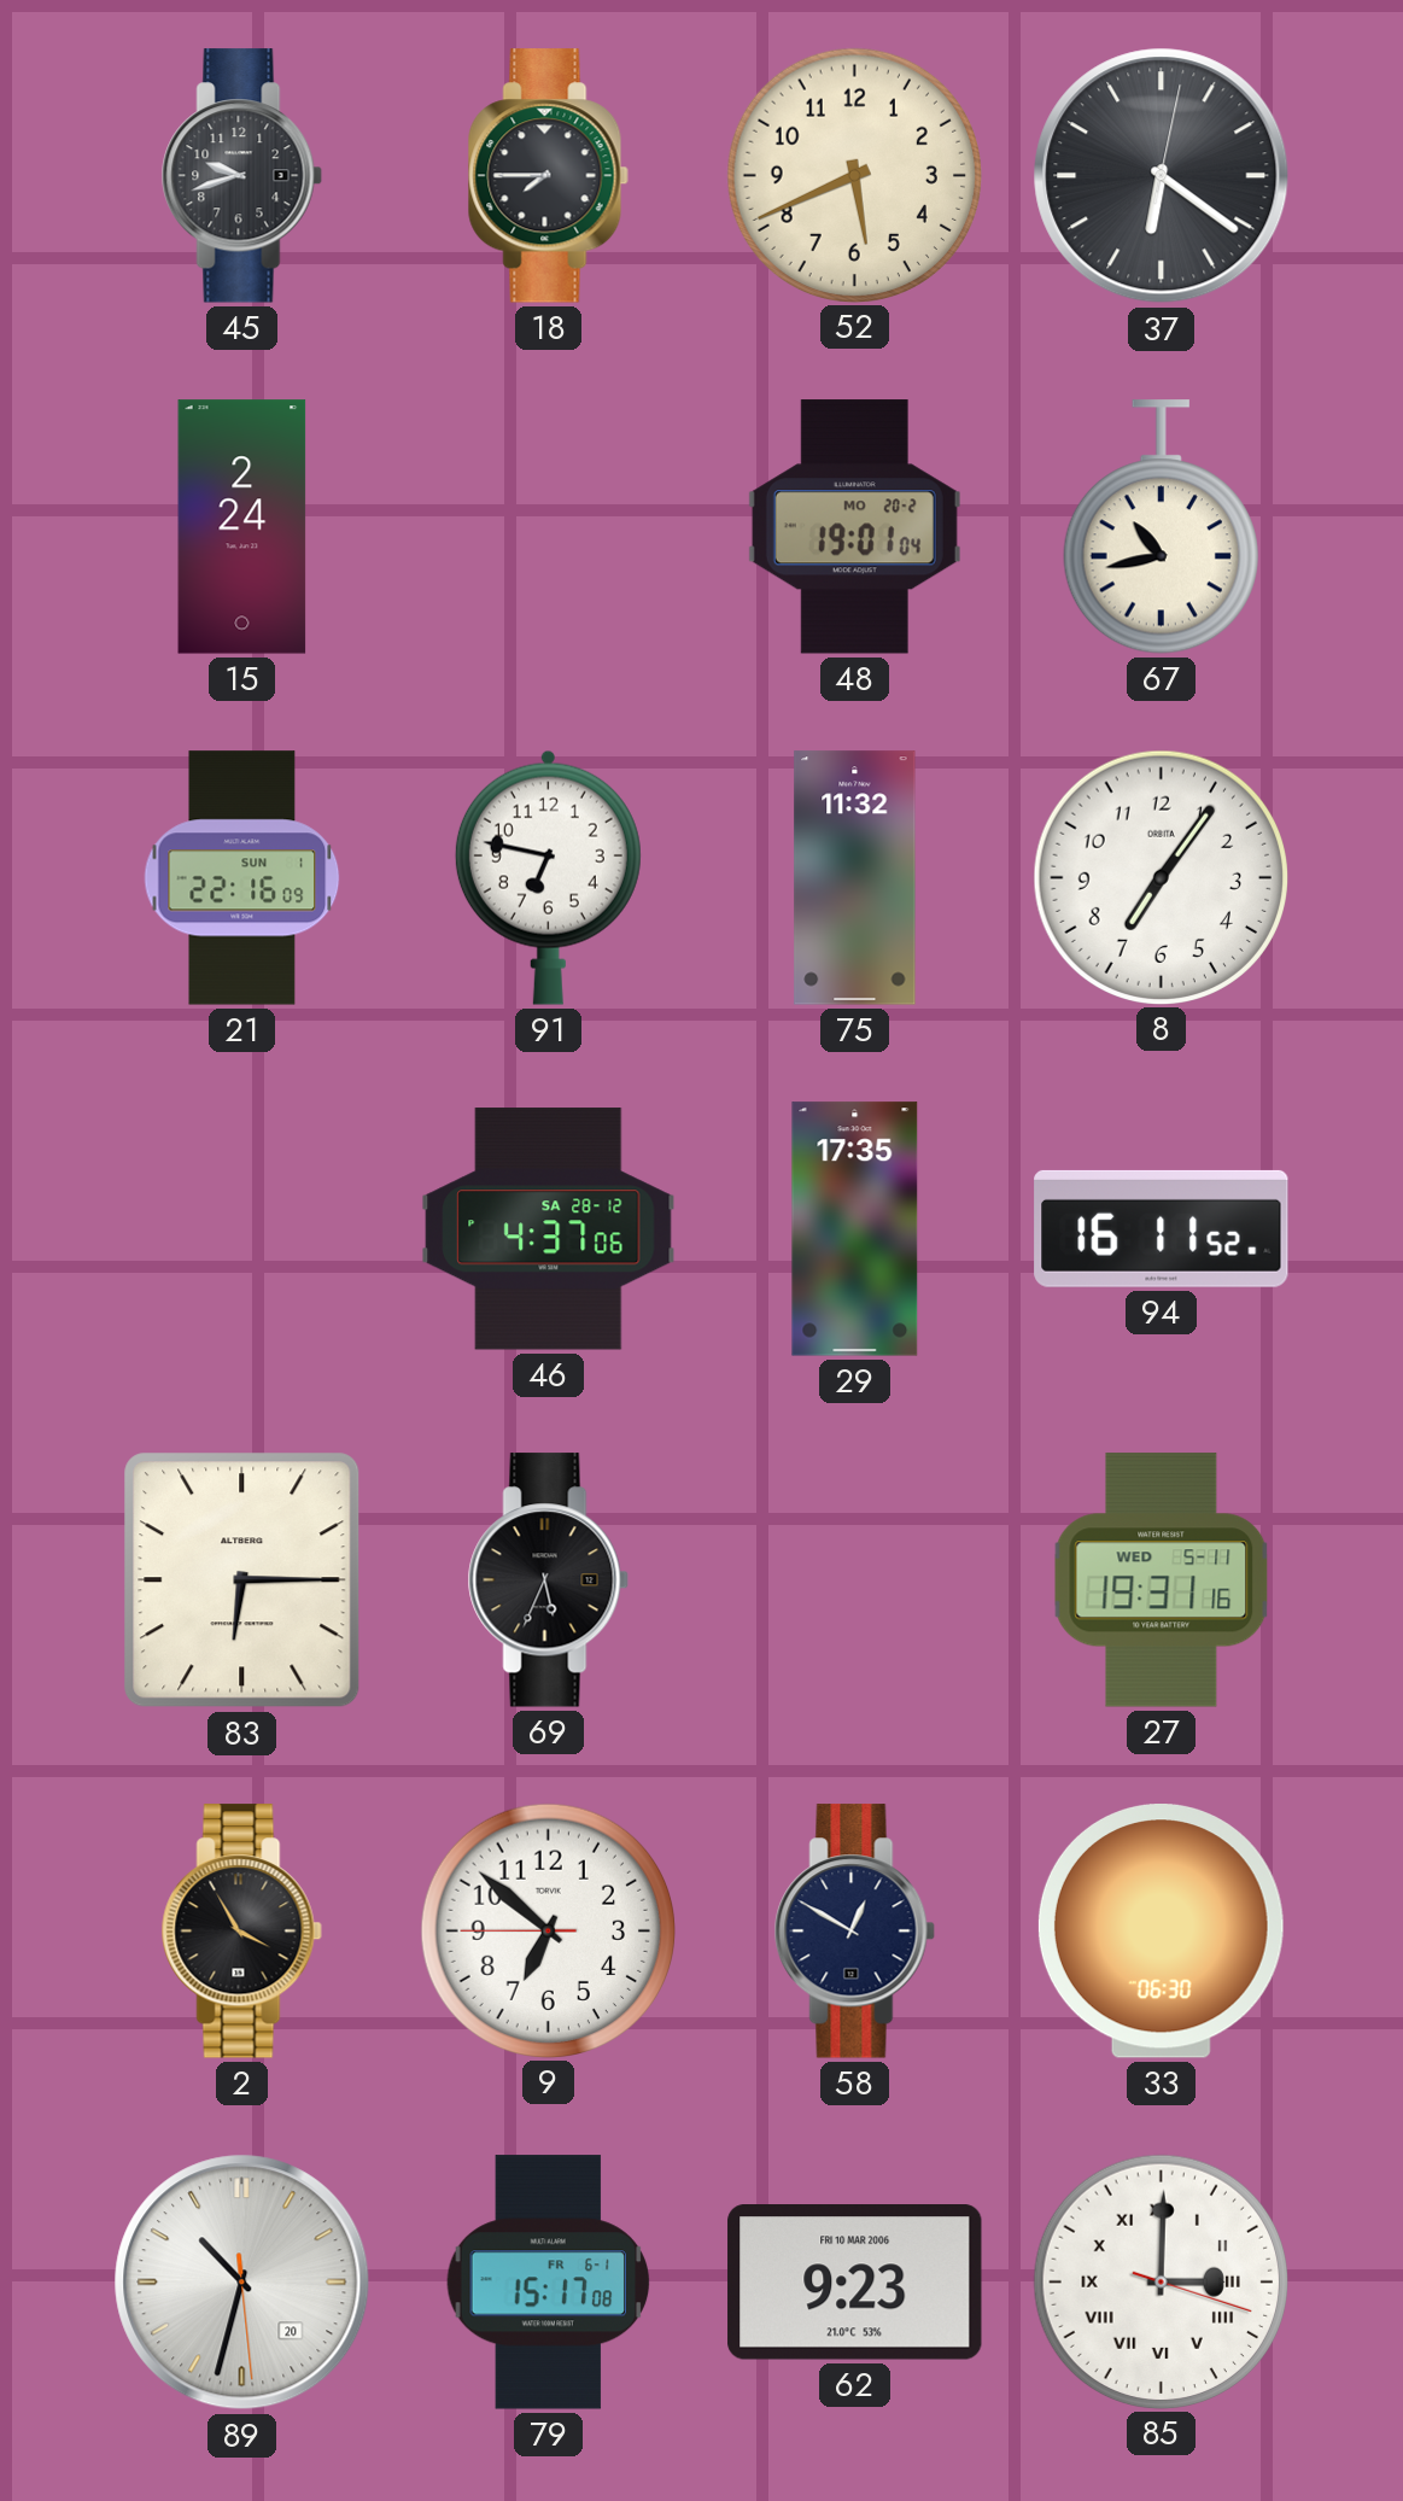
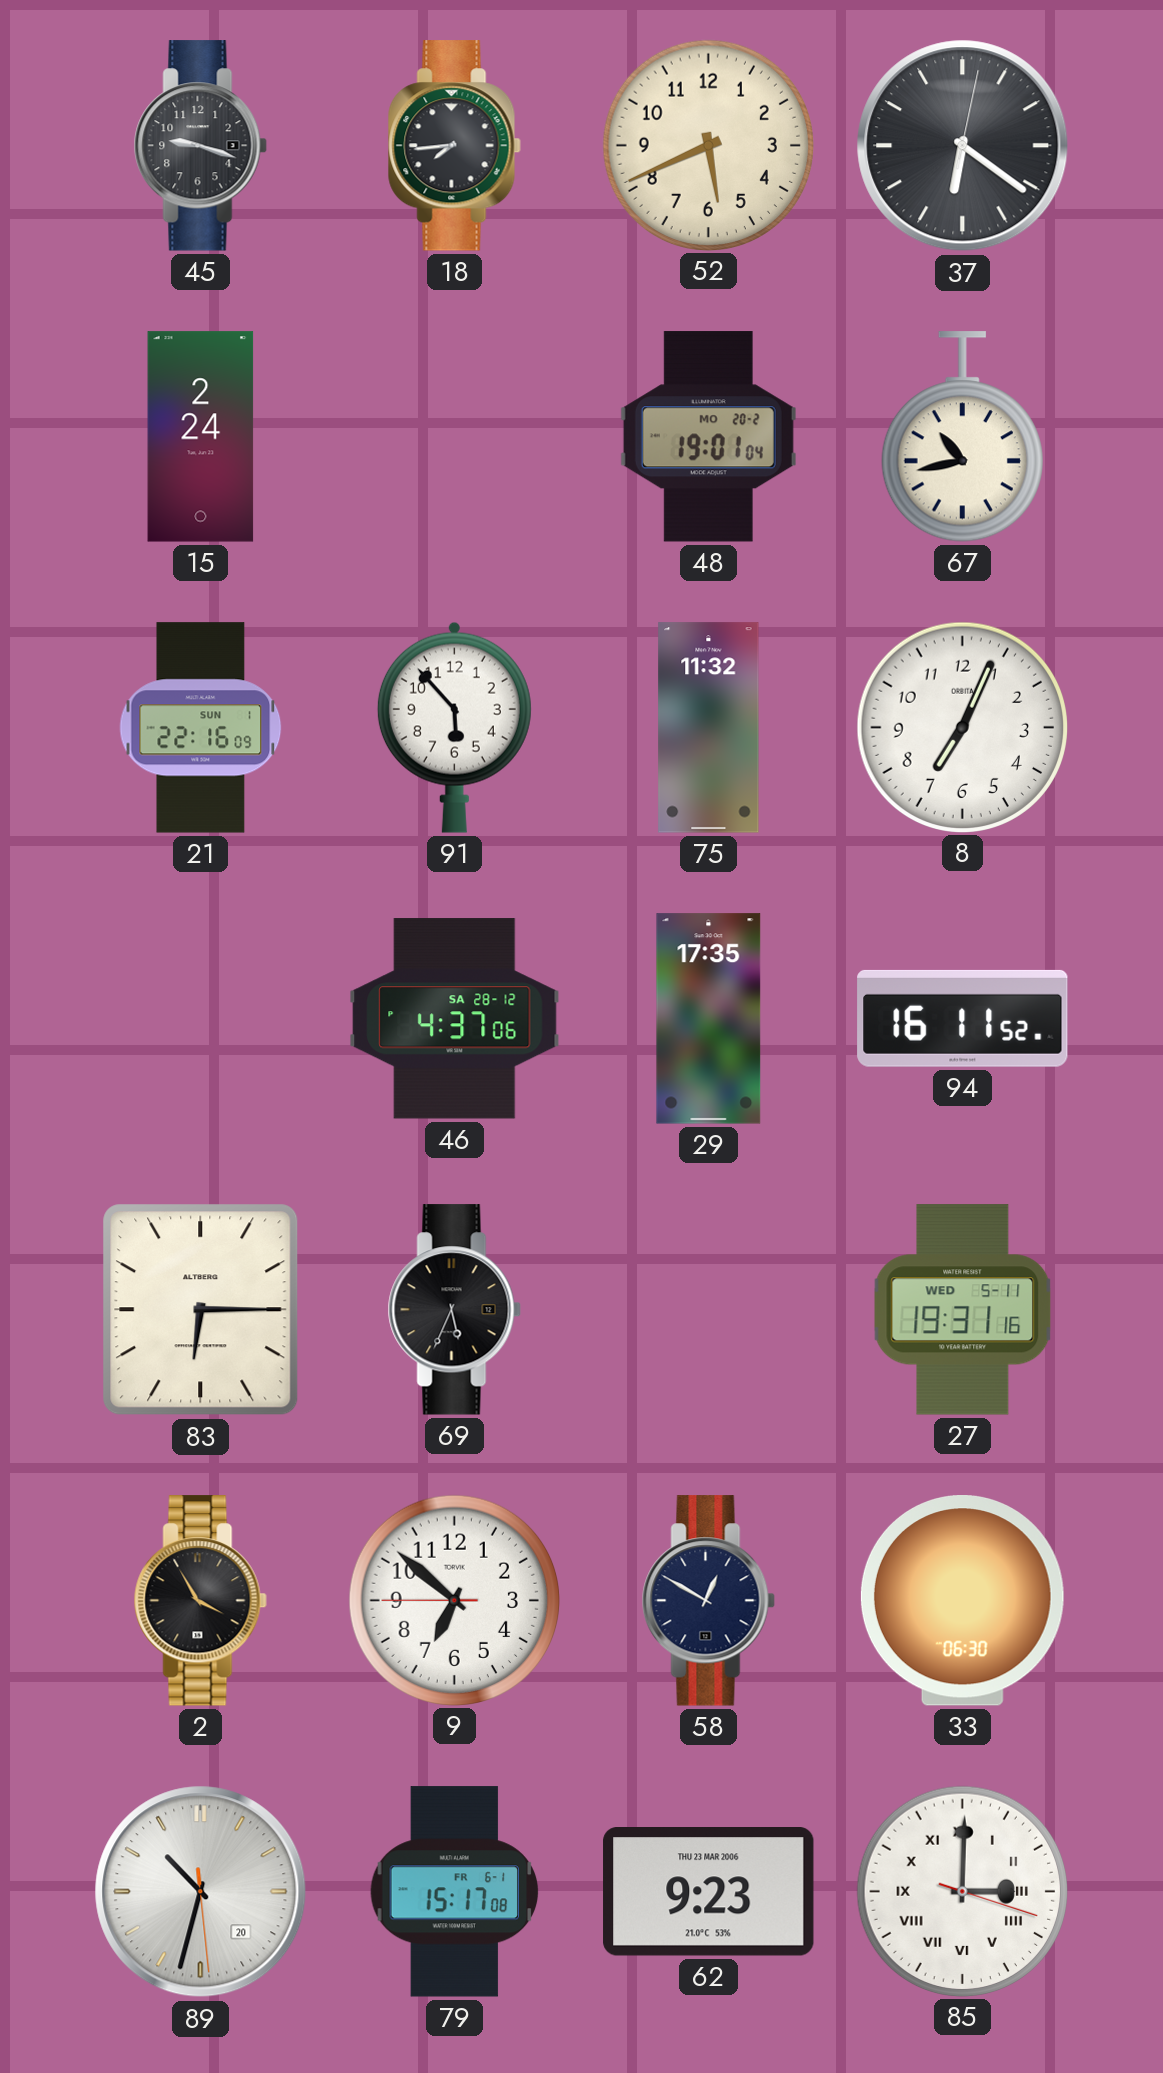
45: 9:42 -> 9:18 (200, 146)
18: 7:45 -> 7:44 (454, 146)
91: 6:47 -> 5:53 (454, 727)
8: 7:06 -> 7:04 (962, 727)
62 date: FRI 10 MAR 2006 -> THU 23 MAR 2006 (709, 1891)
